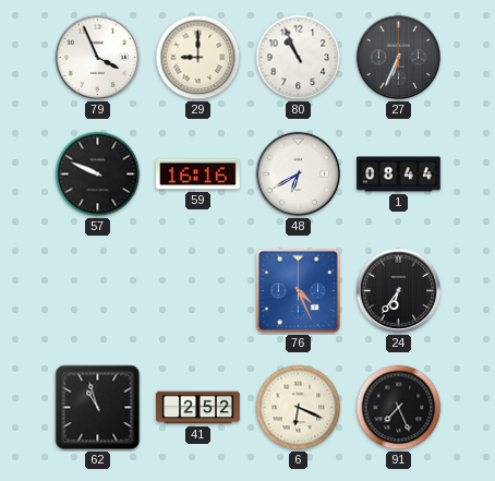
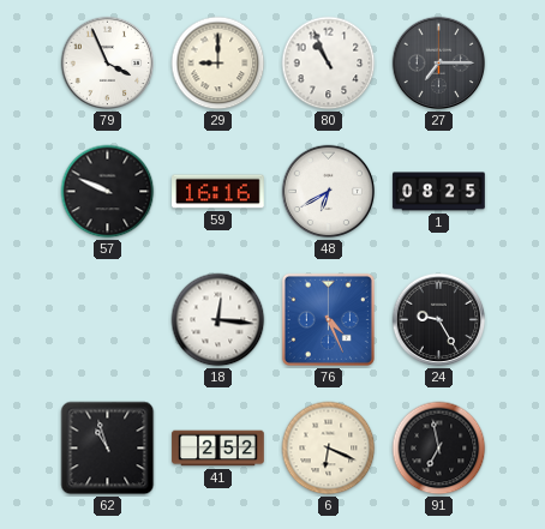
27: 6:34 -> 7:15 (439, 64)
1: 08:44 -> 08:25 (439, 192)
18: none -> 12:16 (218, 320)
24: 6:36 -> 9:25 (439, 320)
91: 7:26 -> 6:58 (439, 449)
